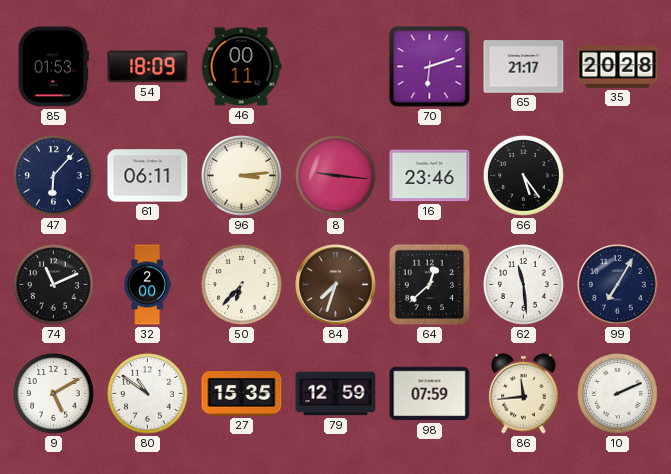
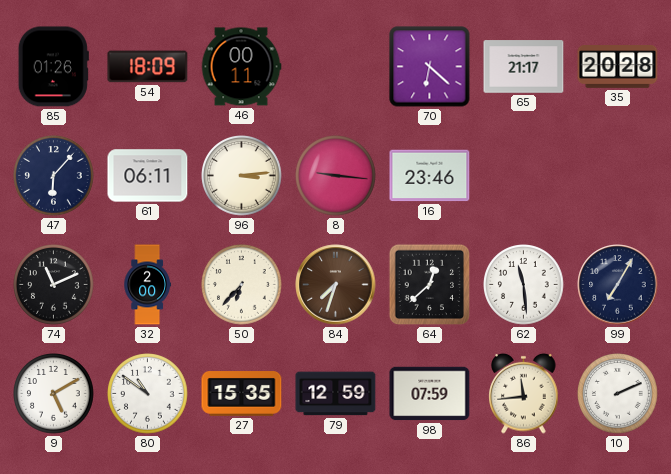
85: 01:53 -> 01:26 (53, 67)
70: 6:12 -> 6:22 (430, 67)
66: 5:24 -> none (524, 176)
